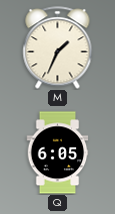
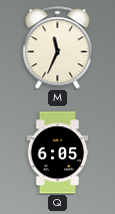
M: 1:34 -> 11:34 (58, 48)
